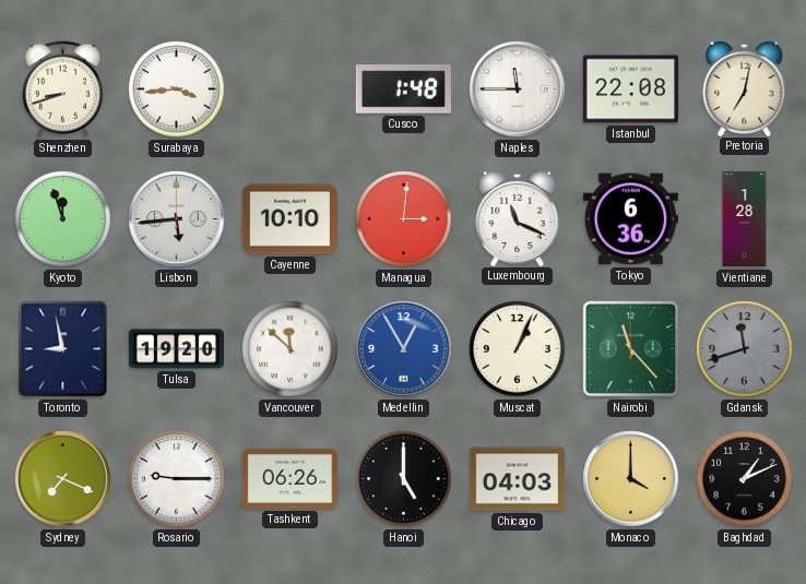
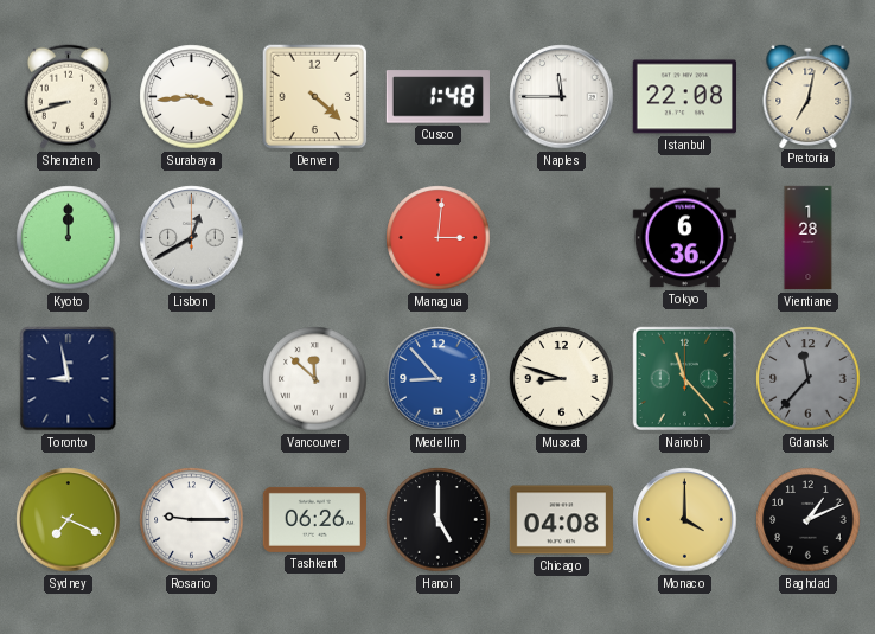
Denver: none -> 4:22 (315, 97)
Kyoto: 11:57 -> 12:00 (69, 238)
Lisbon: 5:44 -> 12:40 (192, 238)
Cayenne: 10:10 -> none (289, 219)
Luxembourg: 11:19 -> none (518, 217)
Tulsa: 19:20 -> none (176, 349)
Medellin: 12:55 -> 8:53 (439, 379)
Muscat: 1:04 -> 8:48 (562, 379)
Gdansk: 11:42 -> 11:37 (809, 379)
Chicago: 04:03 -> 04:08 (561, 520)
